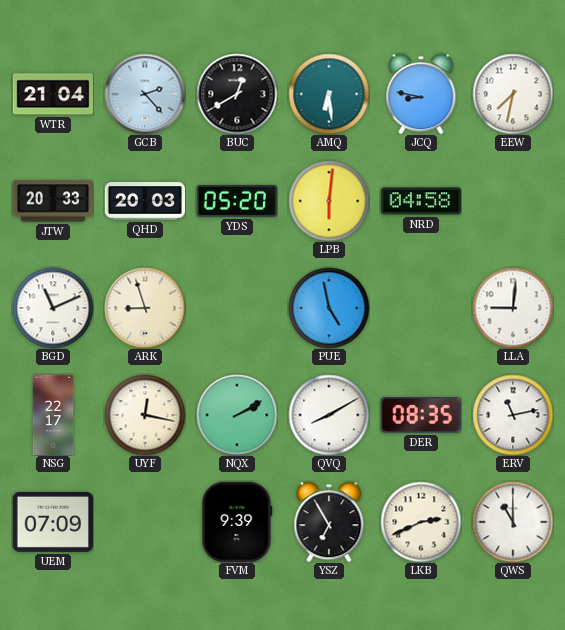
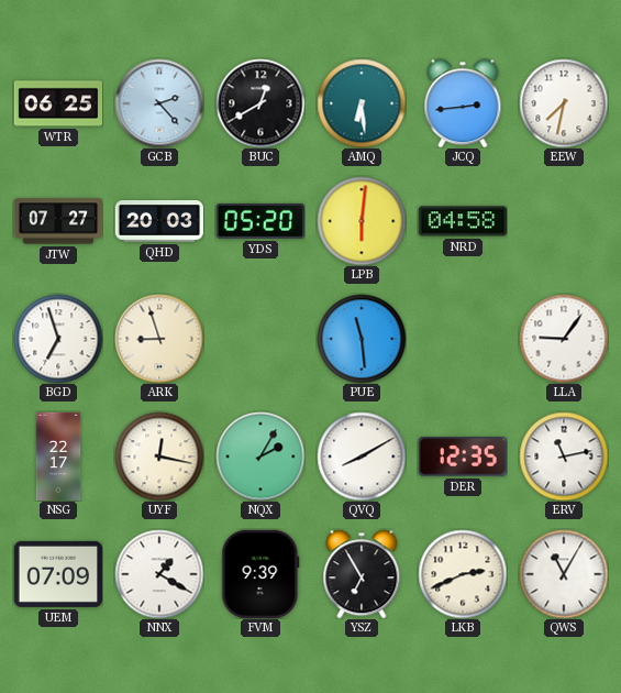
WTR: 21:04 -> 06:25 (58, 103)
JCQ: 8:47 -> 2:44 (463, 103)
JTW: 20:33 -> 07:27 (58, 221)
BGD: 11:11 -> 6:57 (58, 339)
PUE: 4:58 -> 11:29 (362, 339)
LLA: 9:01 -> 9:06 (564, 339)
NQX: 2:10 -> 2:05 (260, 457)
DER: 08:35 -> 12:35 (463, 457)
NNX: none -> 1:20 (159, 574)
QWS: 11:00 -> 11:05 (564, 574)
